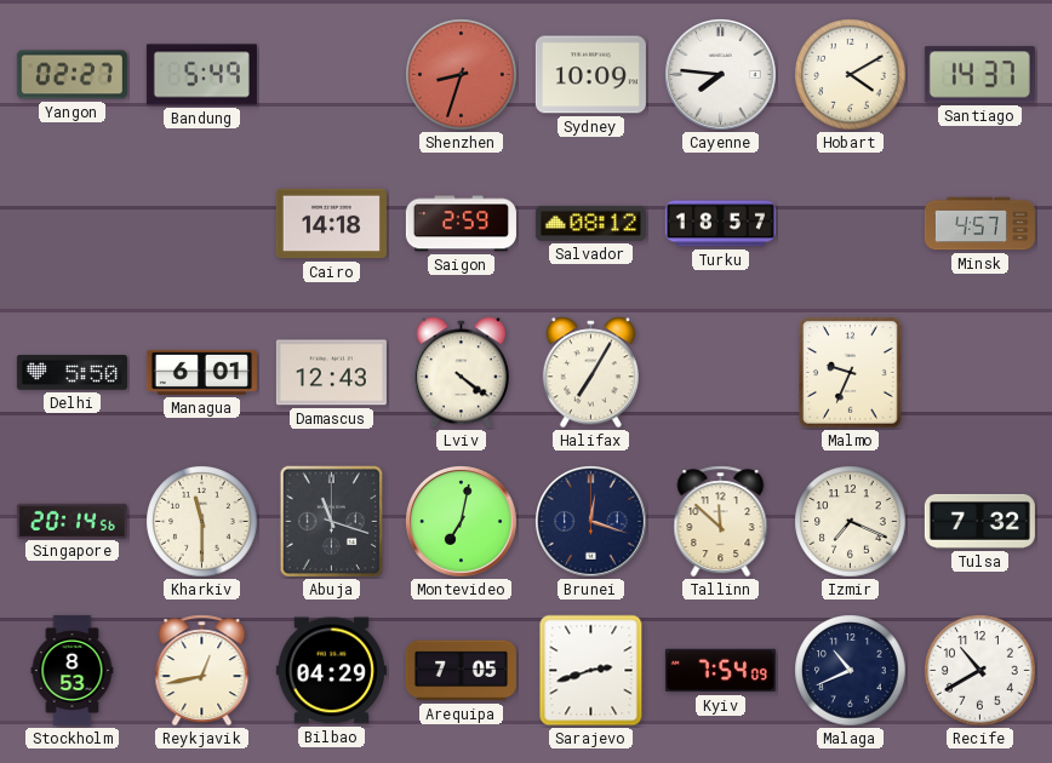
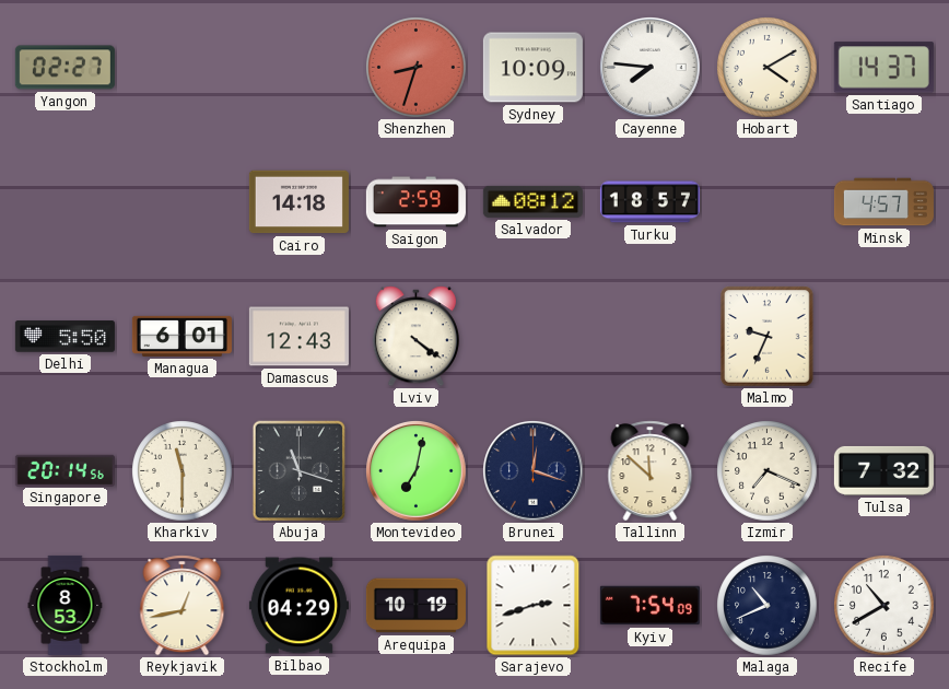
Bandung: 5:49 -> none (201, 75)
Halifax: 7:05 -> none (590, 373)
Arequipa: 7:05 -> 10:19 (415, 606)
